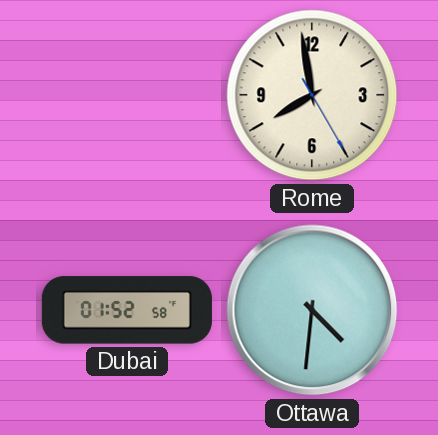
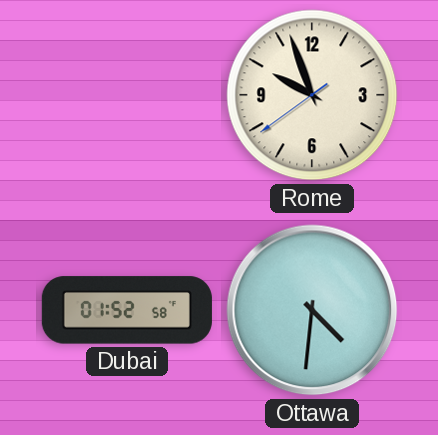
Rome: 7:58 -> 9:56 (312, 95)
